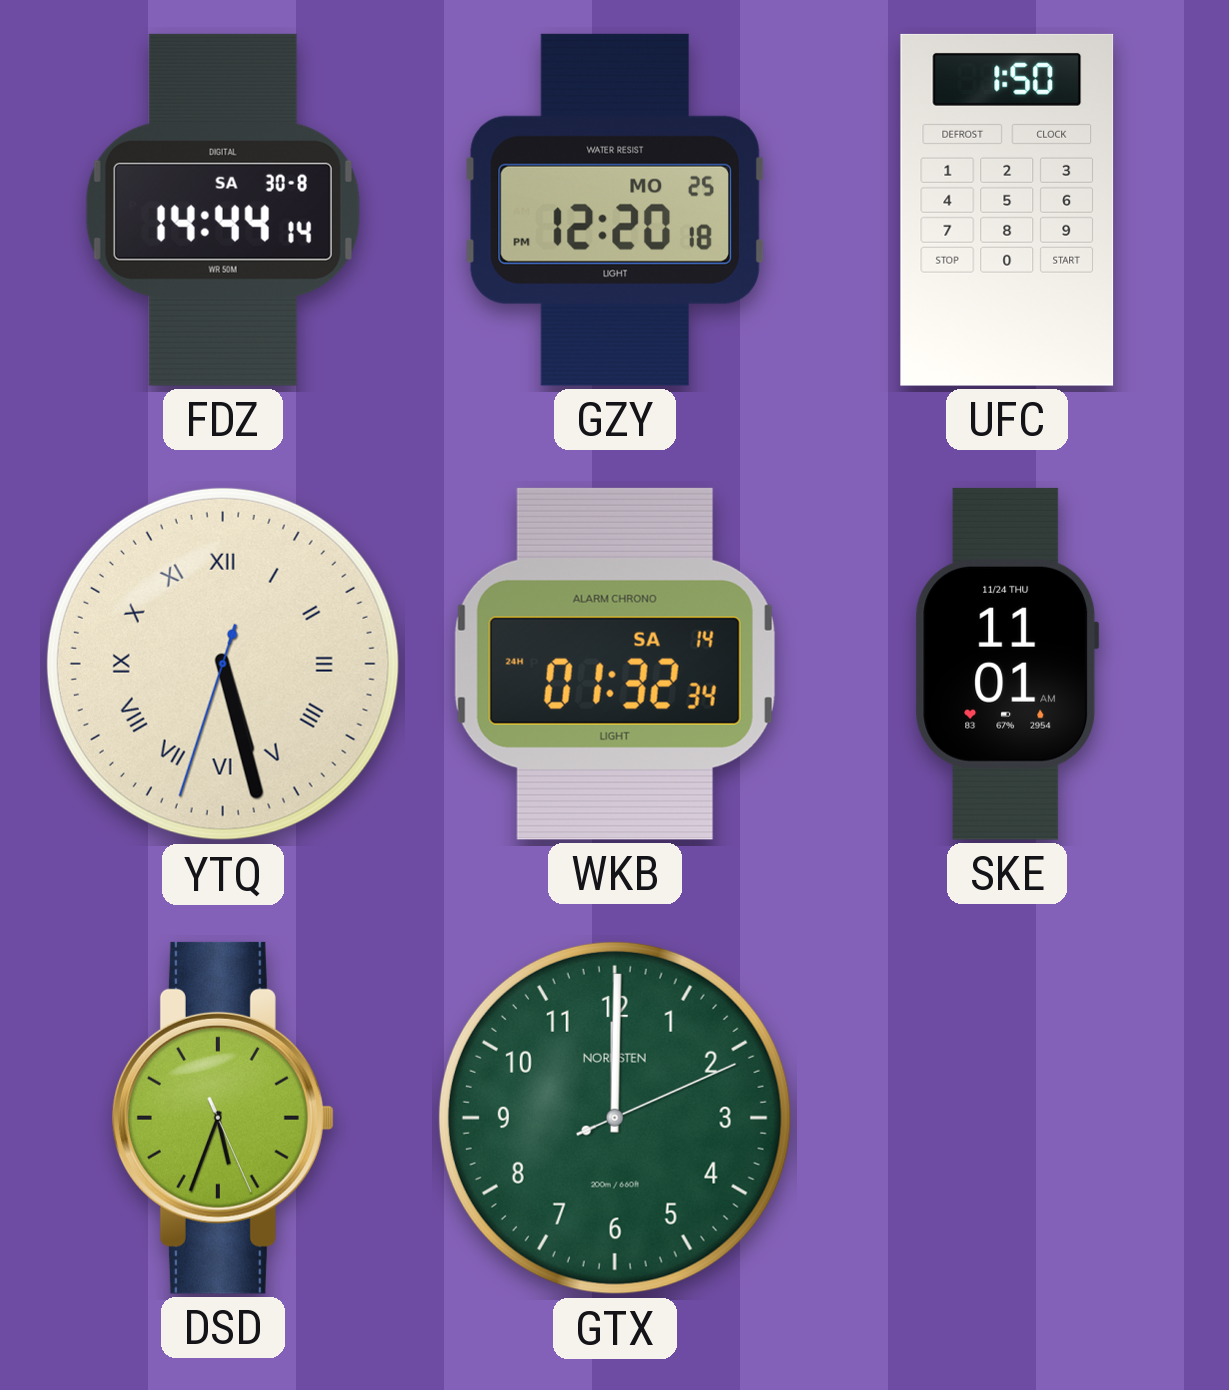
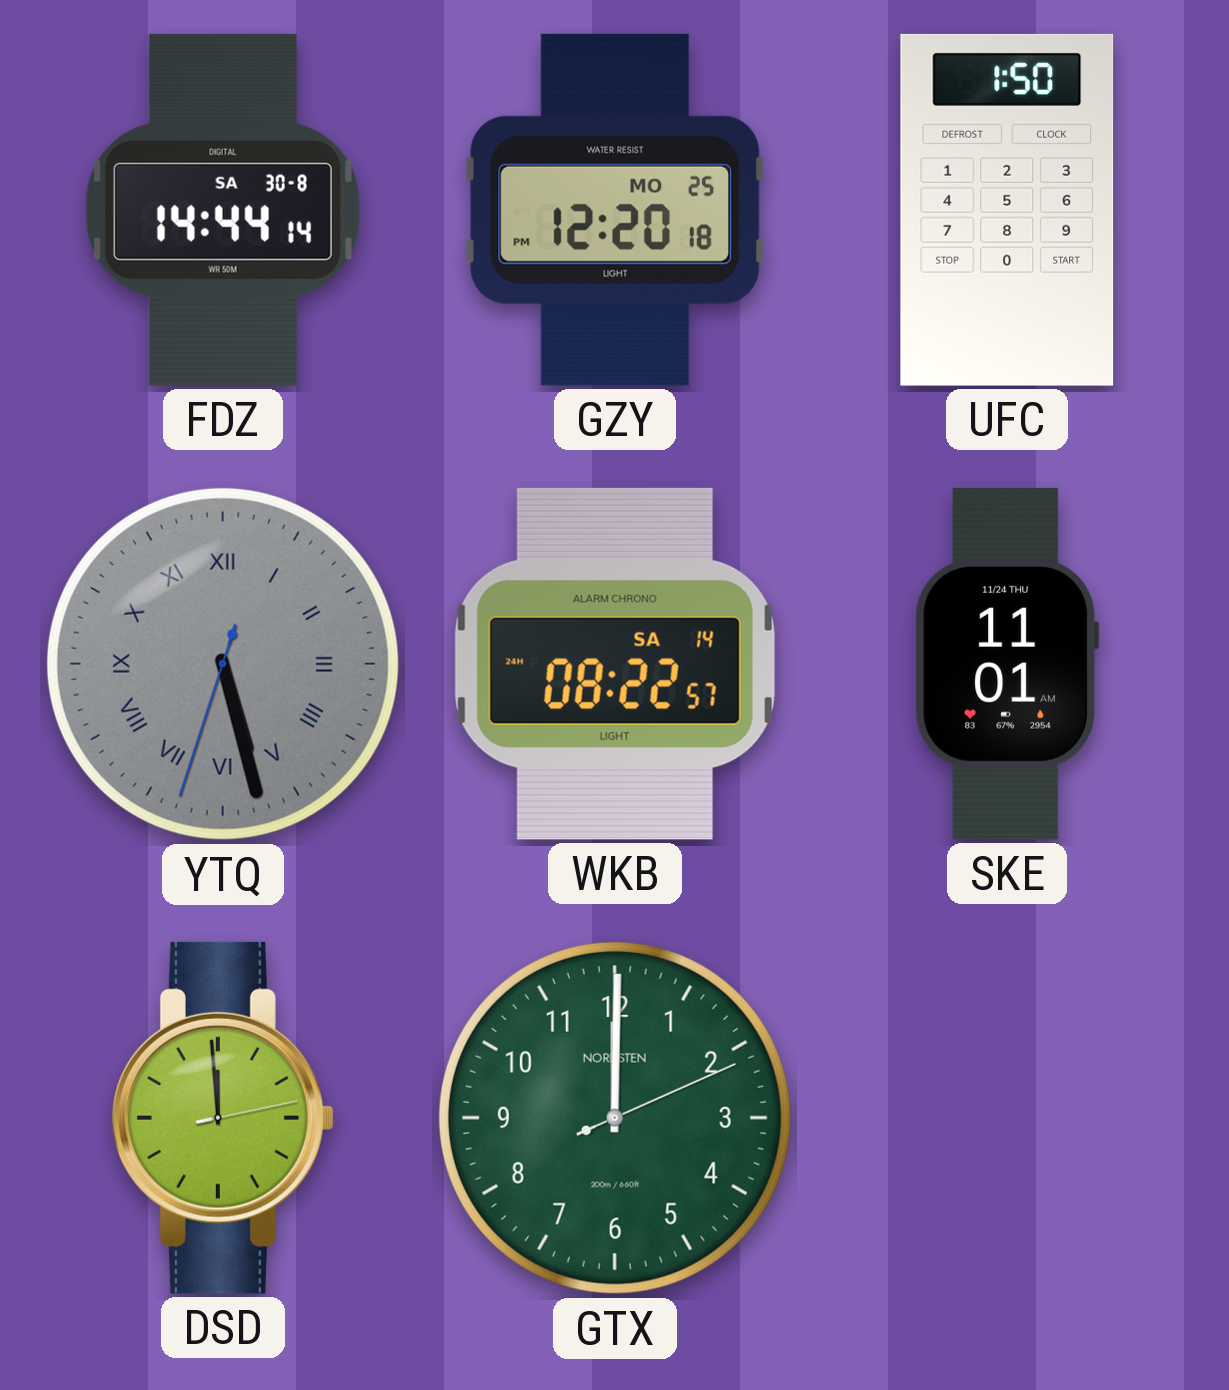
YTQ dial: cream -> grey (223, 664)
WKB: 01:32 -> 08:22 (615, 664)
DSD: 5:33 -> 11:59 (223, 1118)
